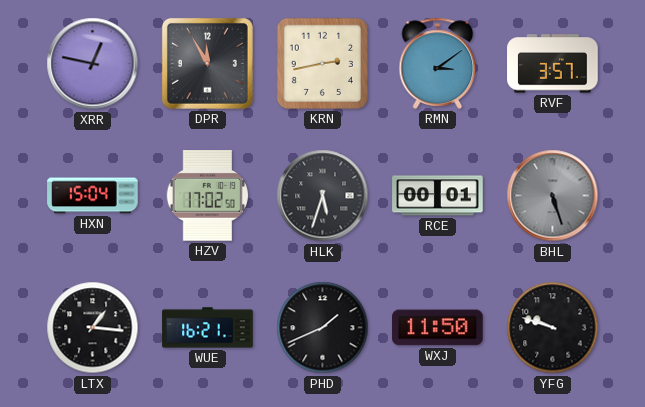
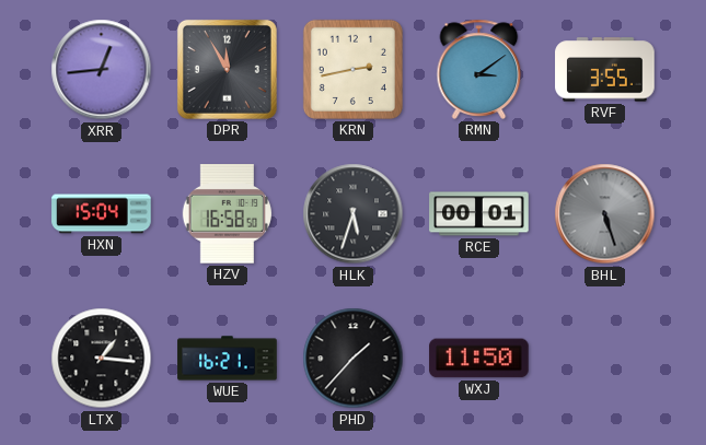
XRR: 12:47 -> 12:44 (102, 70)
RVF: 3:57 -> 3:55 (605, 70)
HZV: 17:02 -> 16:58 (227, 214)
PHD: 1:41 -> 1:37 (354, 359)
YFG: 9:48 -> none (553, 328)
